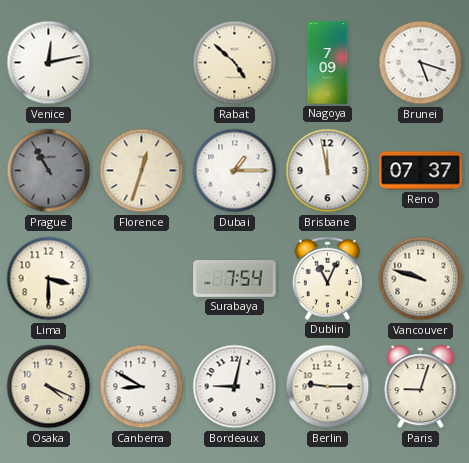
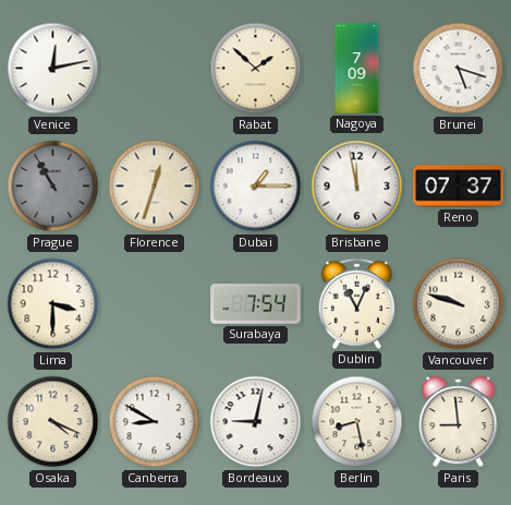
Rabat: 4:52 -> 1:52 (256, 69)
Berlin: 9:15 -> 8:28 (357, 422)
Paris: 9:03 -> 8:59 (459, 422)
